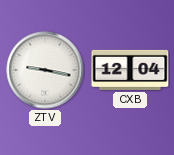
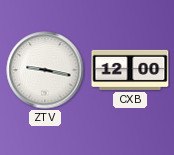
CXB: 12:04 -> 12:00 (130, 70)
